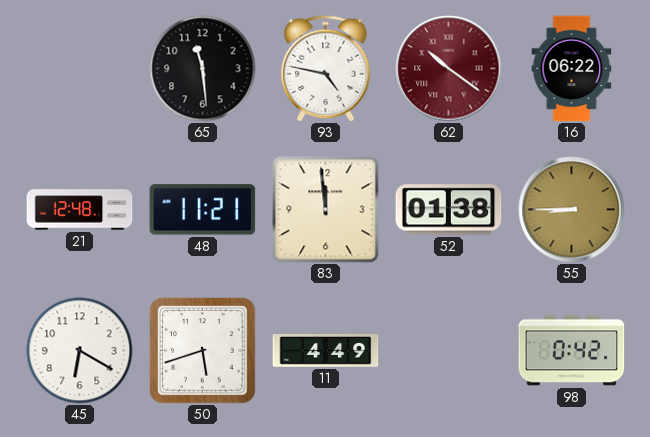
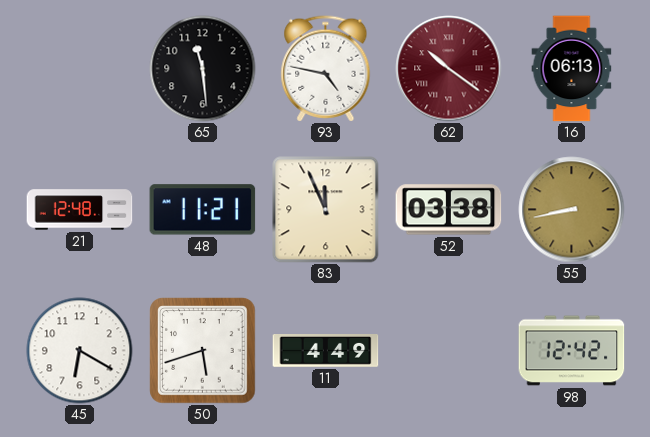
16: 06:22 -> 06:13 (572, 69)
83: 11:59 -> 11:56 (326, 210)
52: 01:38 -> 03:38 (449, 210)
55: 8:45 -> 8:43 (572, 210)
98: 0:42 -> 12:42 (572, 351)
